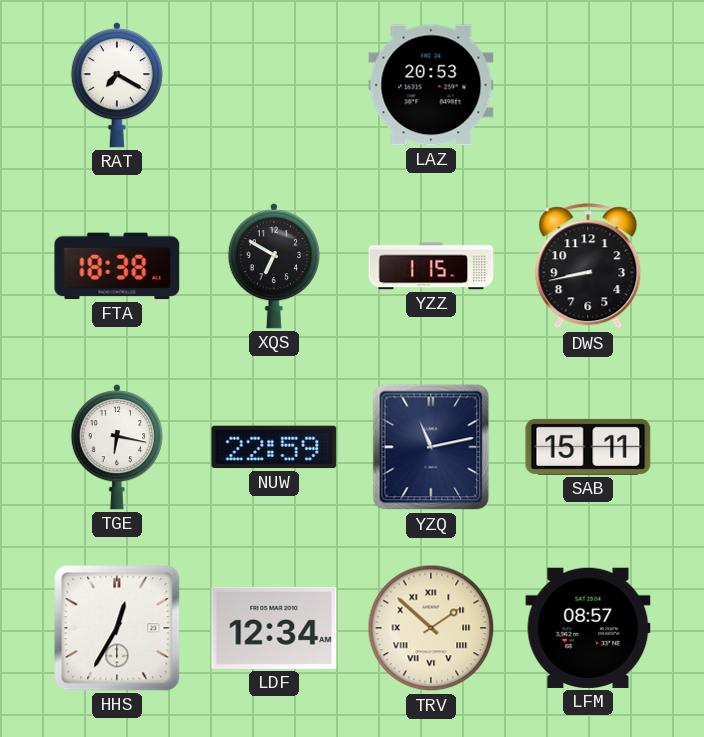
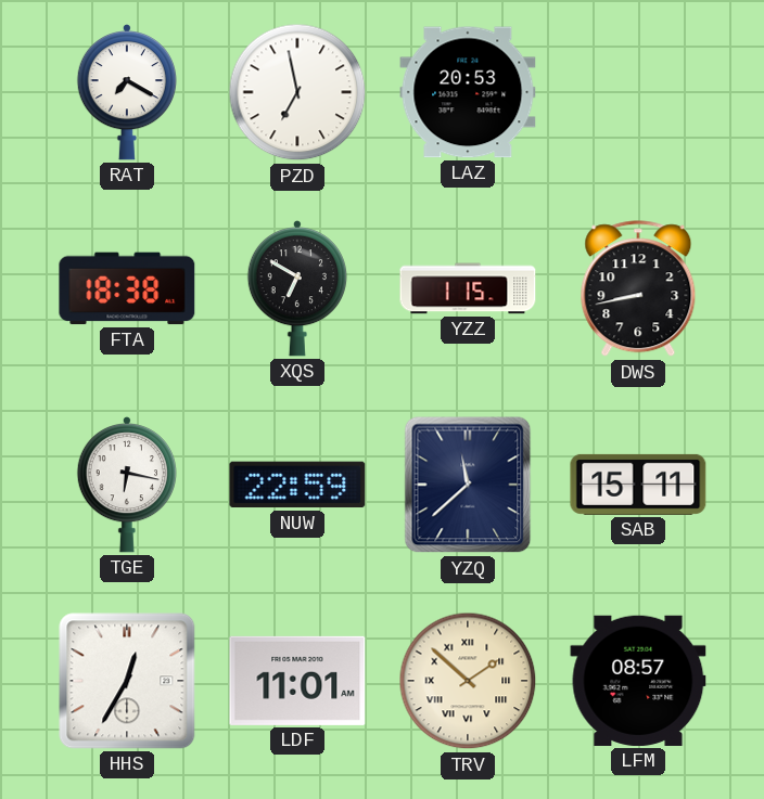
PZD: none -> 6:58 (297, 92)
YZQ: 11:13 -> 11:38 (468, 485)
LDF: 12:34 -> 11:01 (297, 681)
